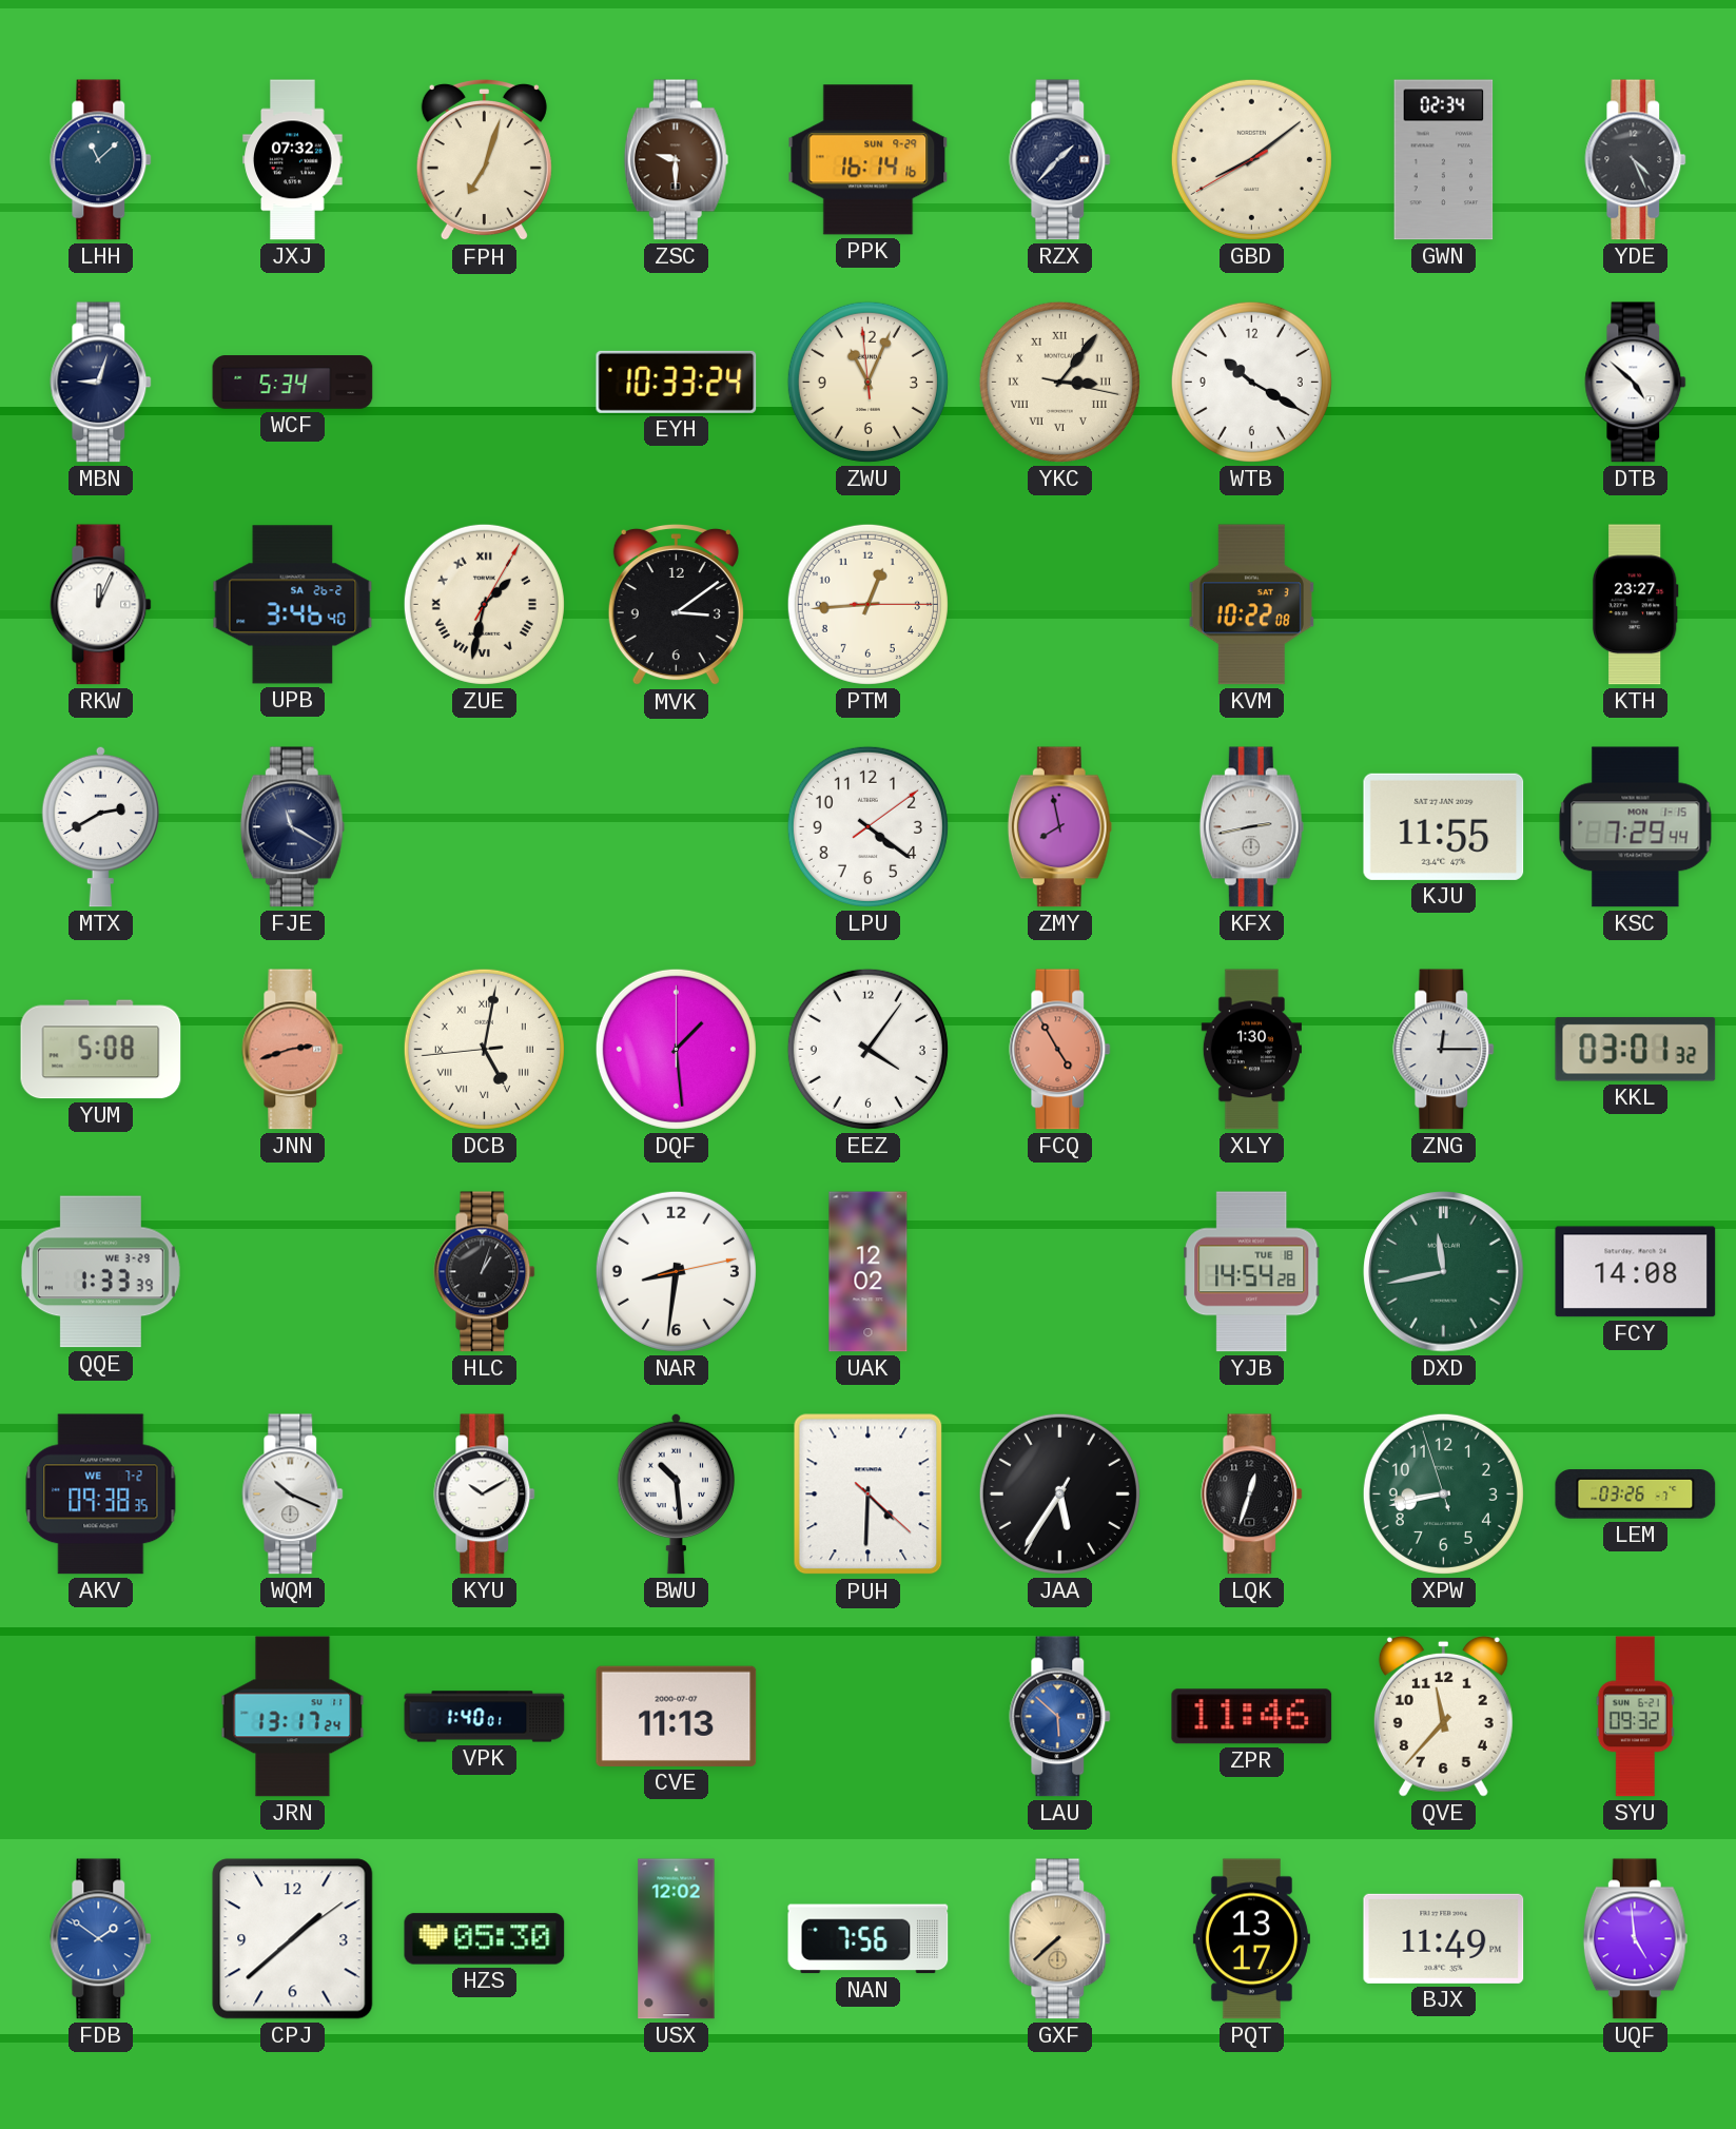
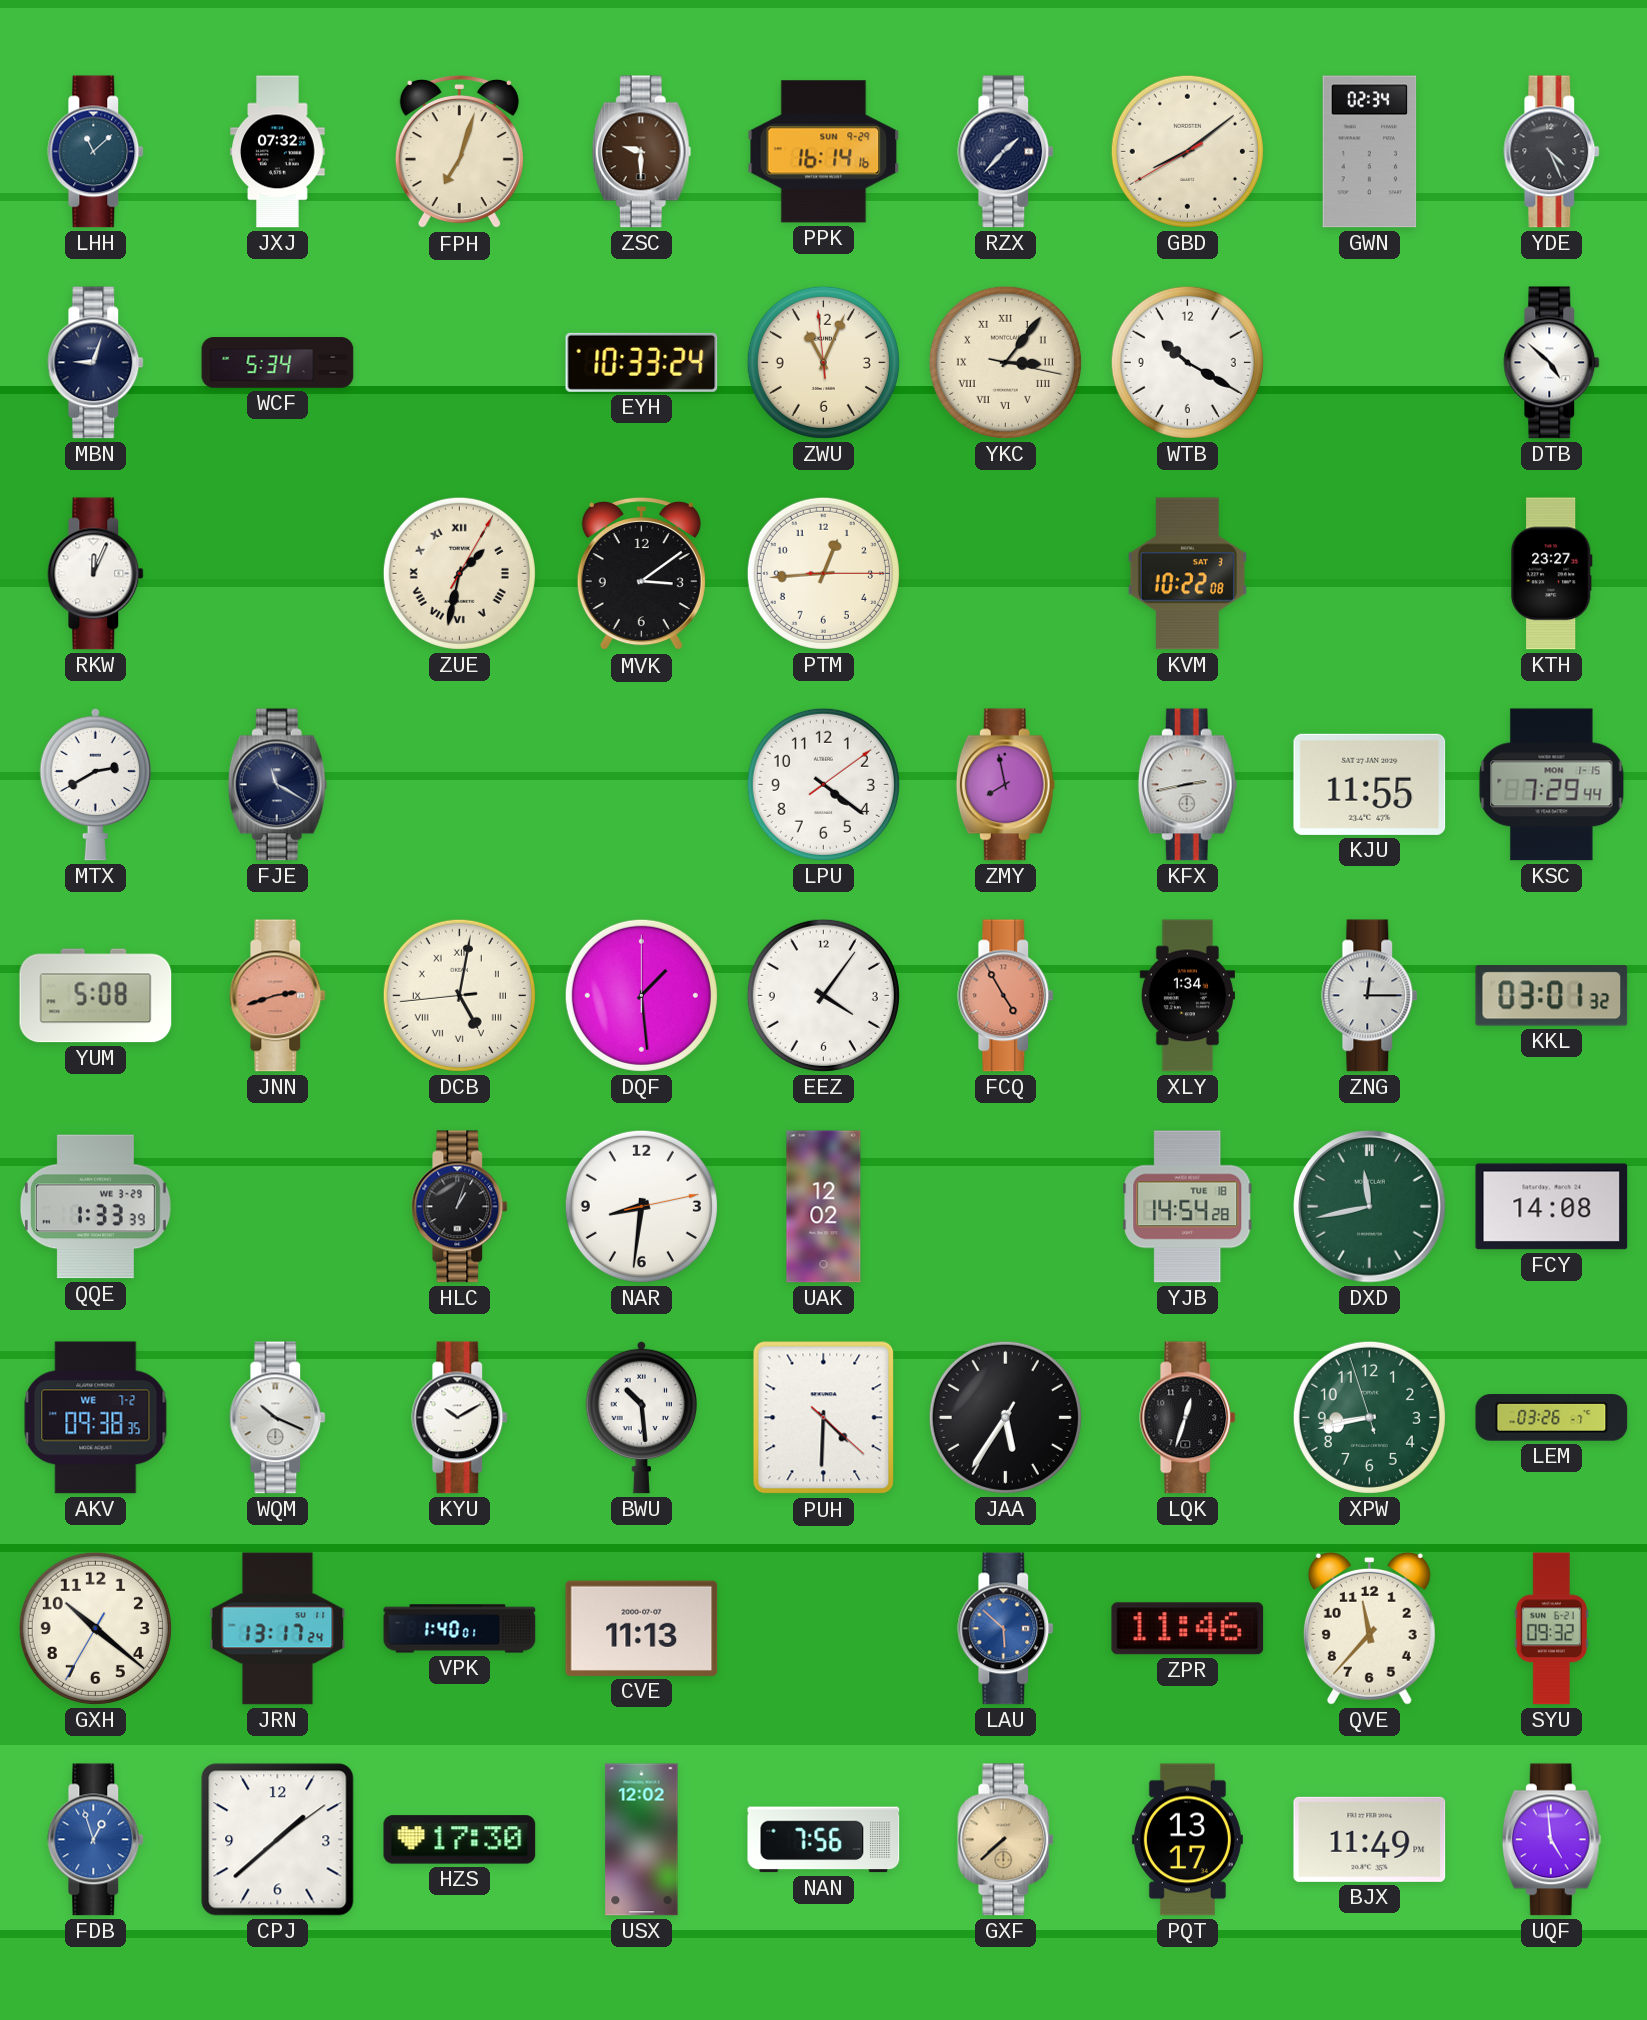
UPB: 3:46 -> none (293, 605)
XLY: 1:30 -> 1:34 (1187, 996)
GXH: none -> 10:21 (95, 1628)
FDB: 1:51 -> 12:57 (96, 1840)
HZS: 05:30 -> 17:30 (460, 1840)
